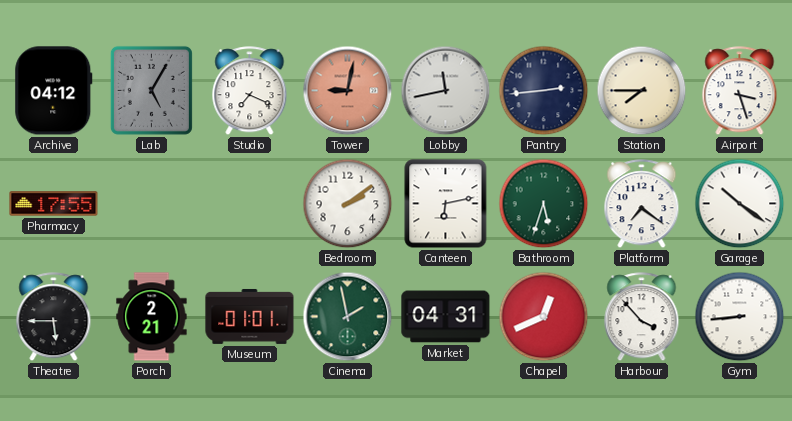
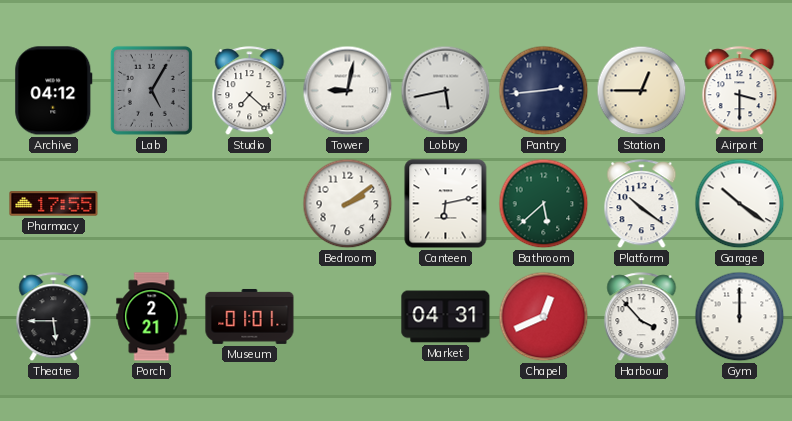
Studio: 7:19 -> 7:22 (250, 91)
Tower dial: salmon -> white (348, 91)
Lobby: 11:43 -> 5:43 (446, 91)
Station: 7:45 -> 12:45 (642, 91)
Airport: 3:27 -> 3:30 (740, 91)
Bathroom: 5:33 -> 5:38 (544, 204)
Platform: 7:21 -> 10:21 (642, 204)
Cinema: 1:58 -> none (348, 317)
Gym: 8:44 -> 12:00 (740, 317)
